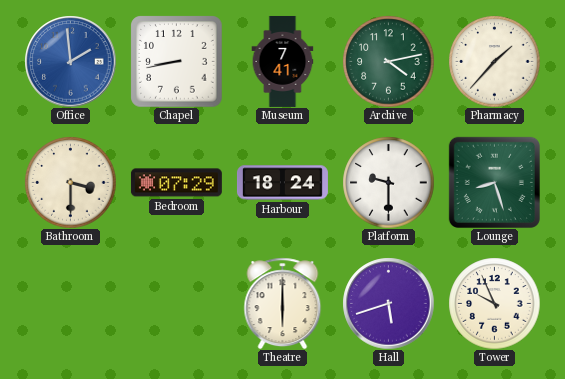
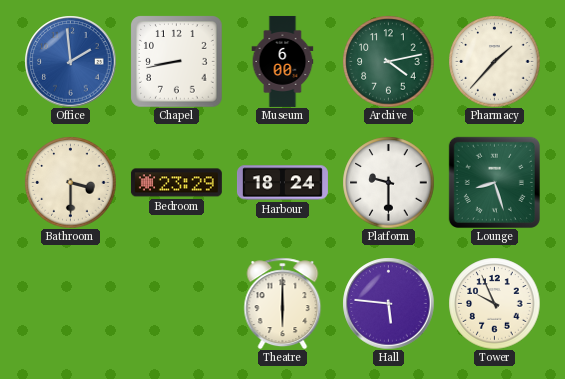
Museum: 7:41 -> 6:00 (283, 61)
Bedroom: 07:29 -> 23:29 (176, 183)
Hall: 5:42 -> 5:46 (388, 303)
